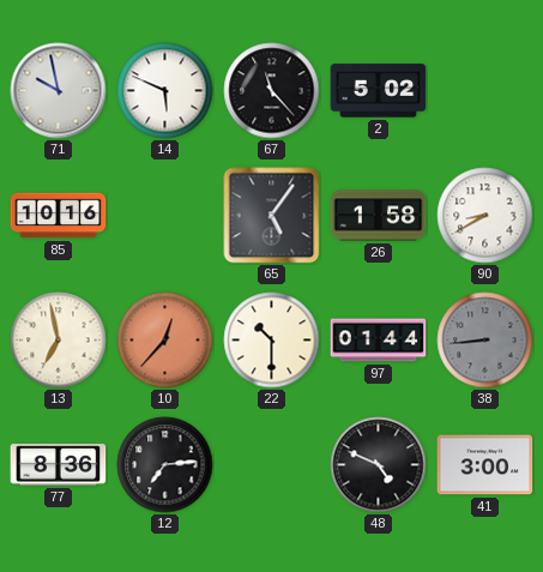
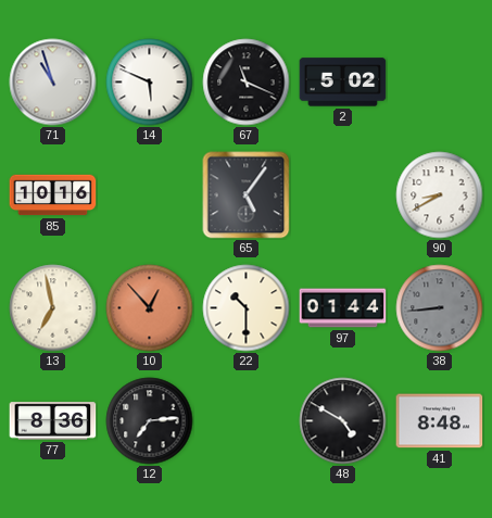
71: 9:58 -> 10:57 (53, 83)
67: 11:23 -> 11:19 (247, 83)
26: 1:58 -> none (379, 216)
10: 12:37 -> 12:53 (150, 308)
48: 4:49 -> 4:50 (343, 421)
41: 3:00 -> 8:48 (440, 421)
